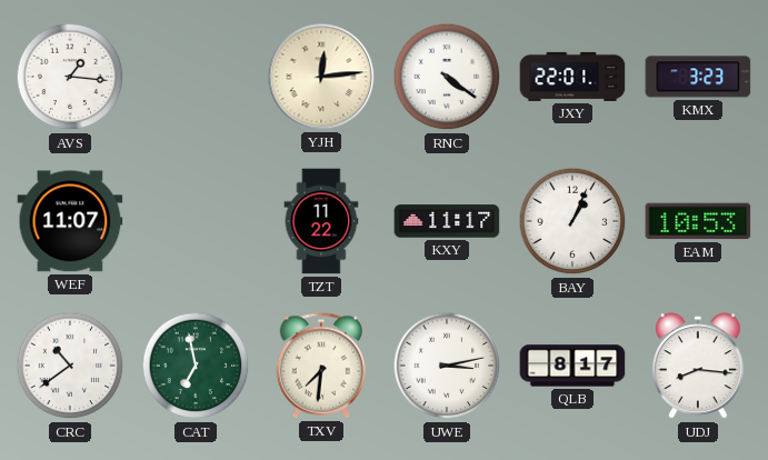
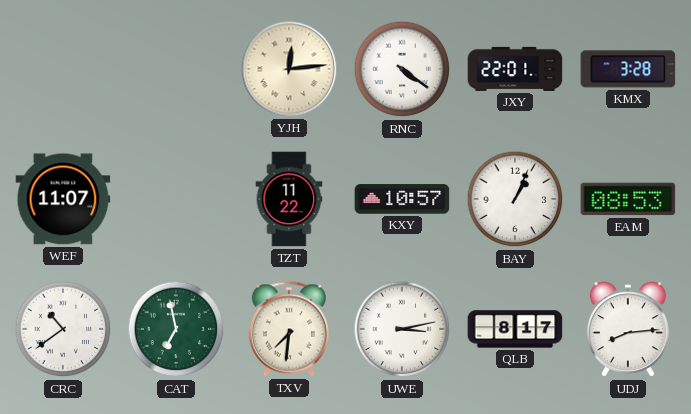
AVS: 1:16 -> none (70, 77)
KMX: 3:23 -> 3:28 (628, 69)
KXY: 11:17 -> 10:57 (402, 199)
EAM: 10:53 -> 08:53 (628, 199)
UDJ: 8:16 -> 8:14 (628, 330)
